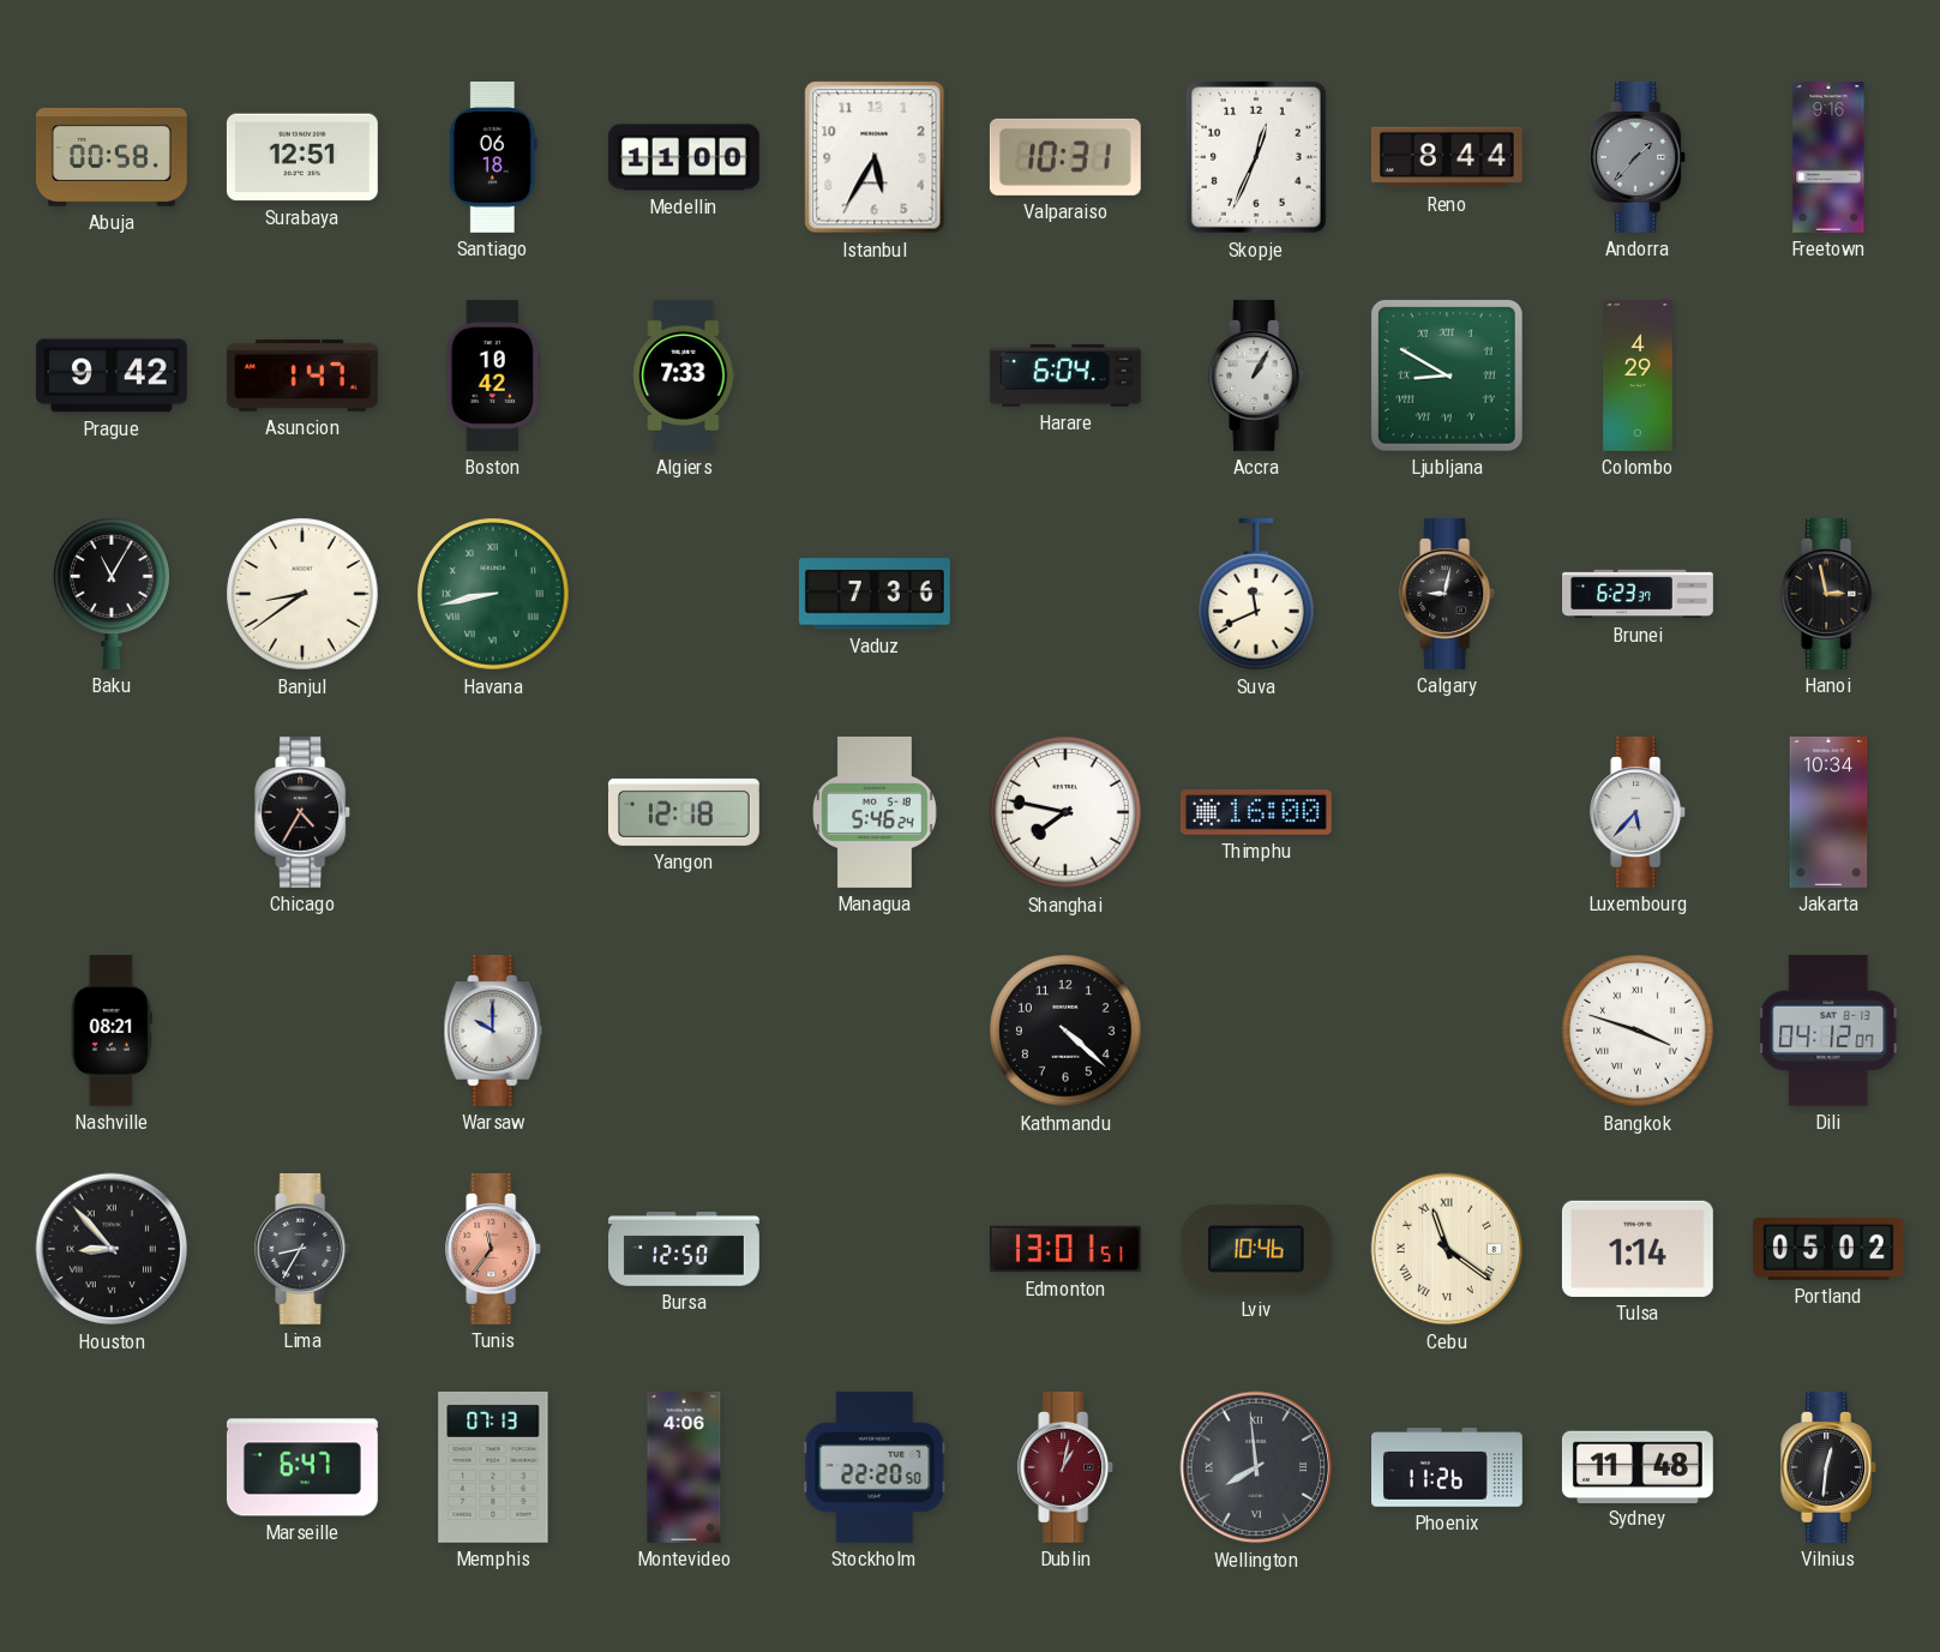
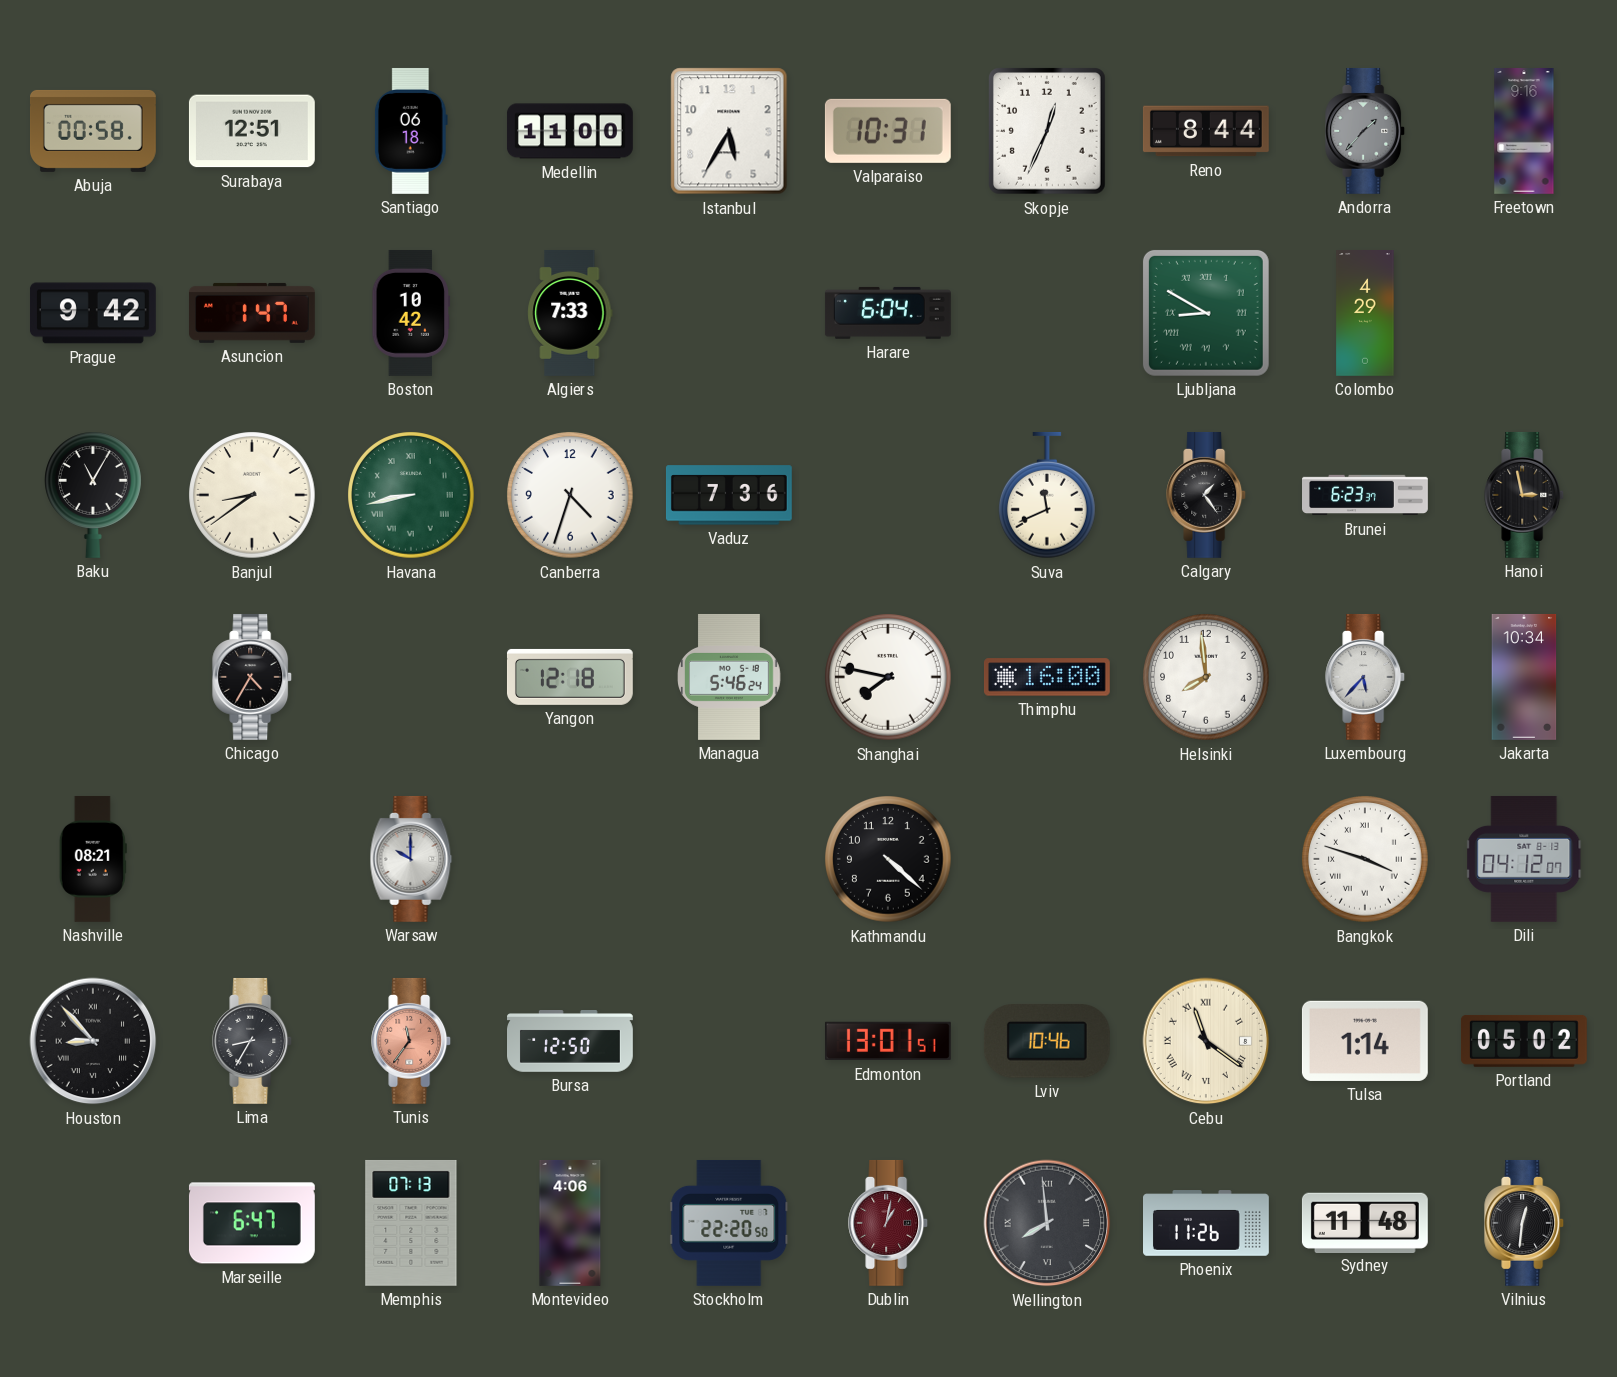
Accra: 1:05 -> none (1257, 376)
Canberra: none -> 4:33 (570, 495)
Calgary: 9:02 -> 1:24 (1207, 495)
Helsinki: none -> 7:59 (1206, 677)
